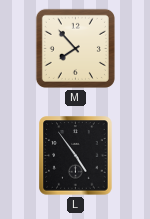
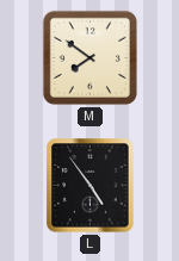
M: 7:53 -> 7:51 (89, 57)
